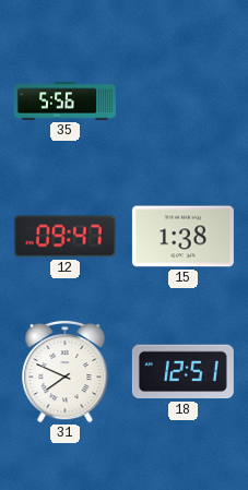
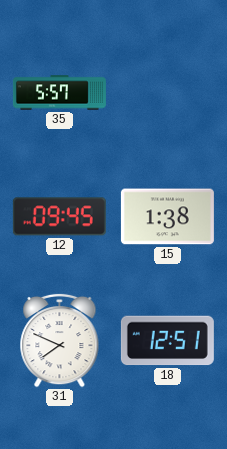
35: 5:56 -> 5:57 (59, 93)
12: 09:47 -> 09:45 (59, 217)
